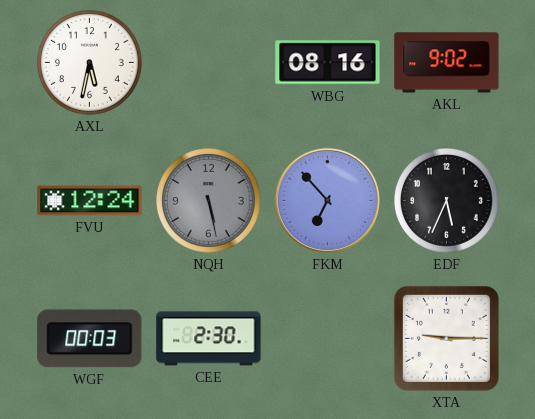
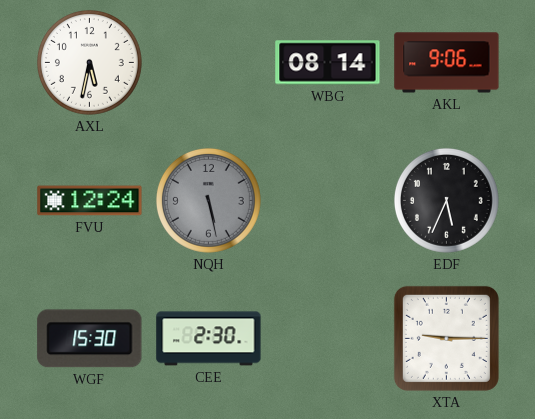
WBG: 08:16 -> 08:14 (328, 63)
AKL: 9:02 -> 9:06 (447, 63)
FKM: 6:53 -> none (327, 200)
WGF: 00:03 -> 15:30 (90, 339)
